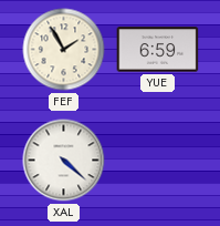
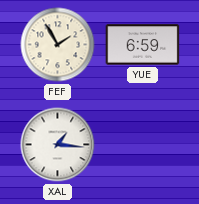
XAL: 4:22 -> 1:16 (58, 145)
